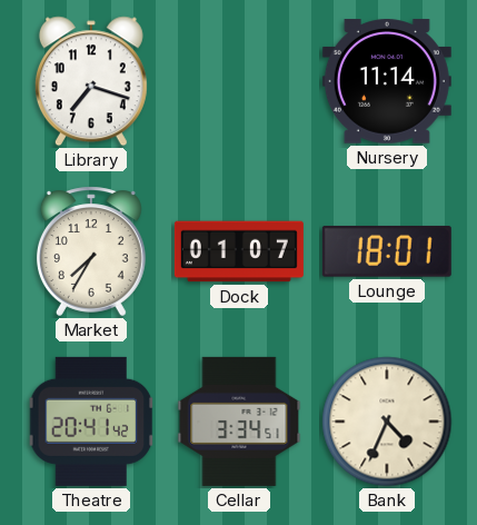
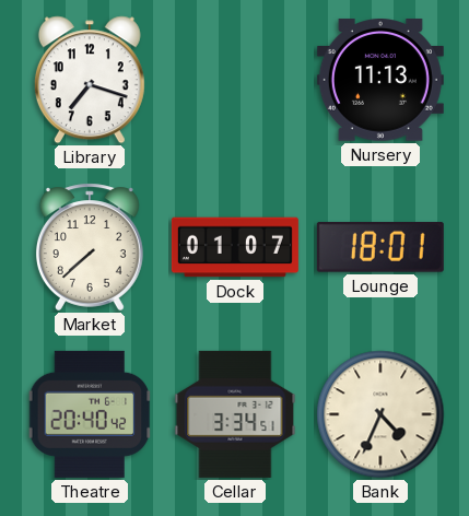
Nursery: 11:14 -> 11:13 (380, 80)
Market: 7:35 -> 7:38 (90, 247)
Theatre: 20:41 -> 20:40 (90, 414)
